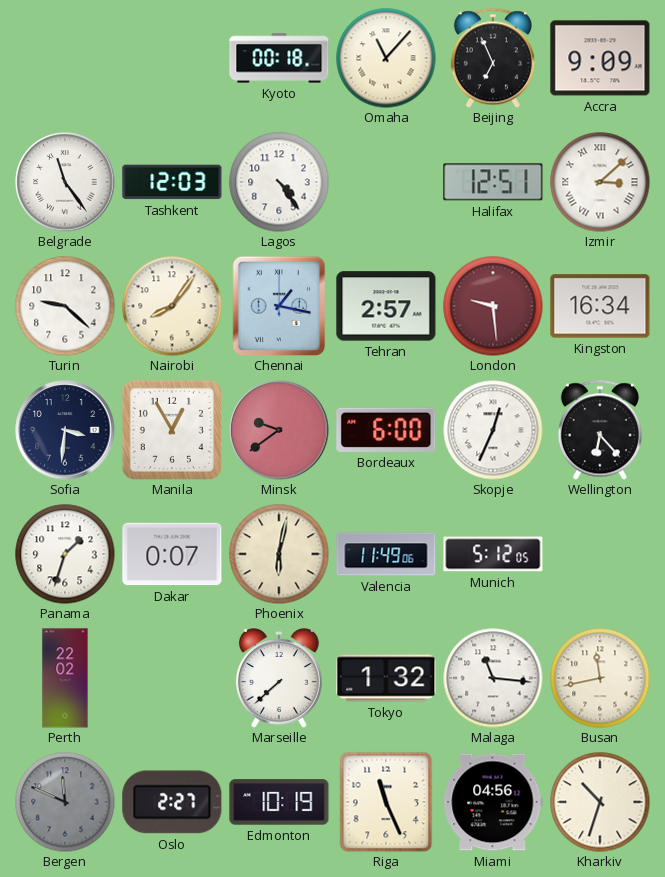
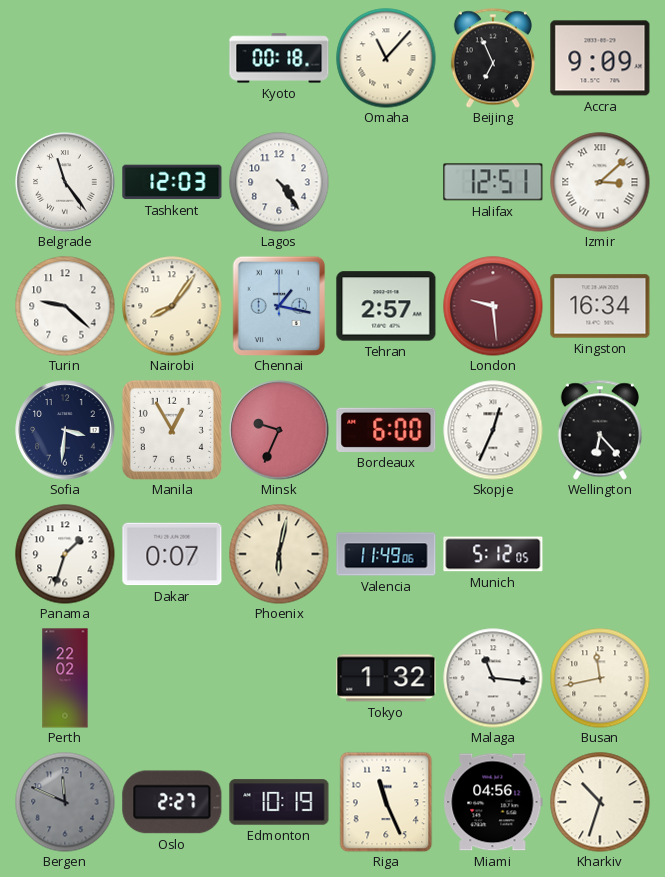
Minsk: 9:39 -> 9:34 (279, 430)
Marseille: 7:38 -> none (279, 679)
